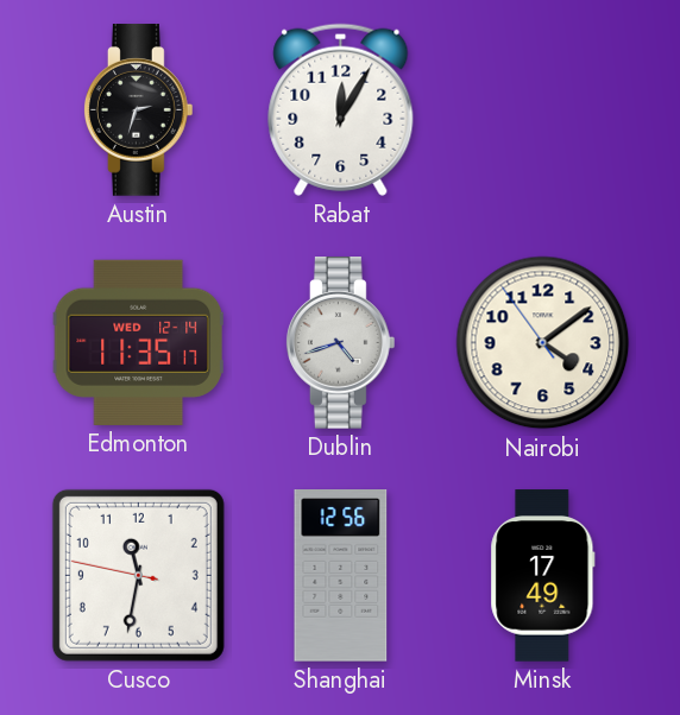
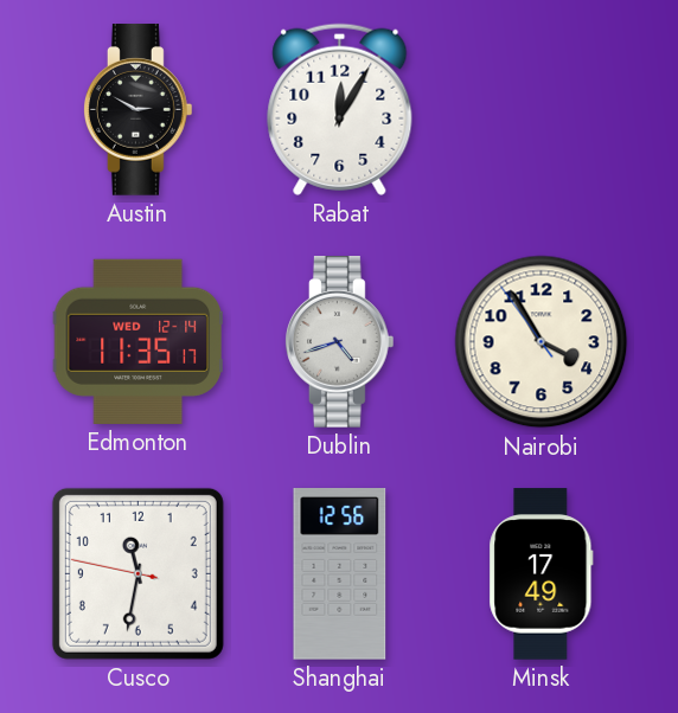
Austin: 2:33 -> 2:50 (139, 110)
Nairobi: 4:08 -> 3:54 (542, 342)
